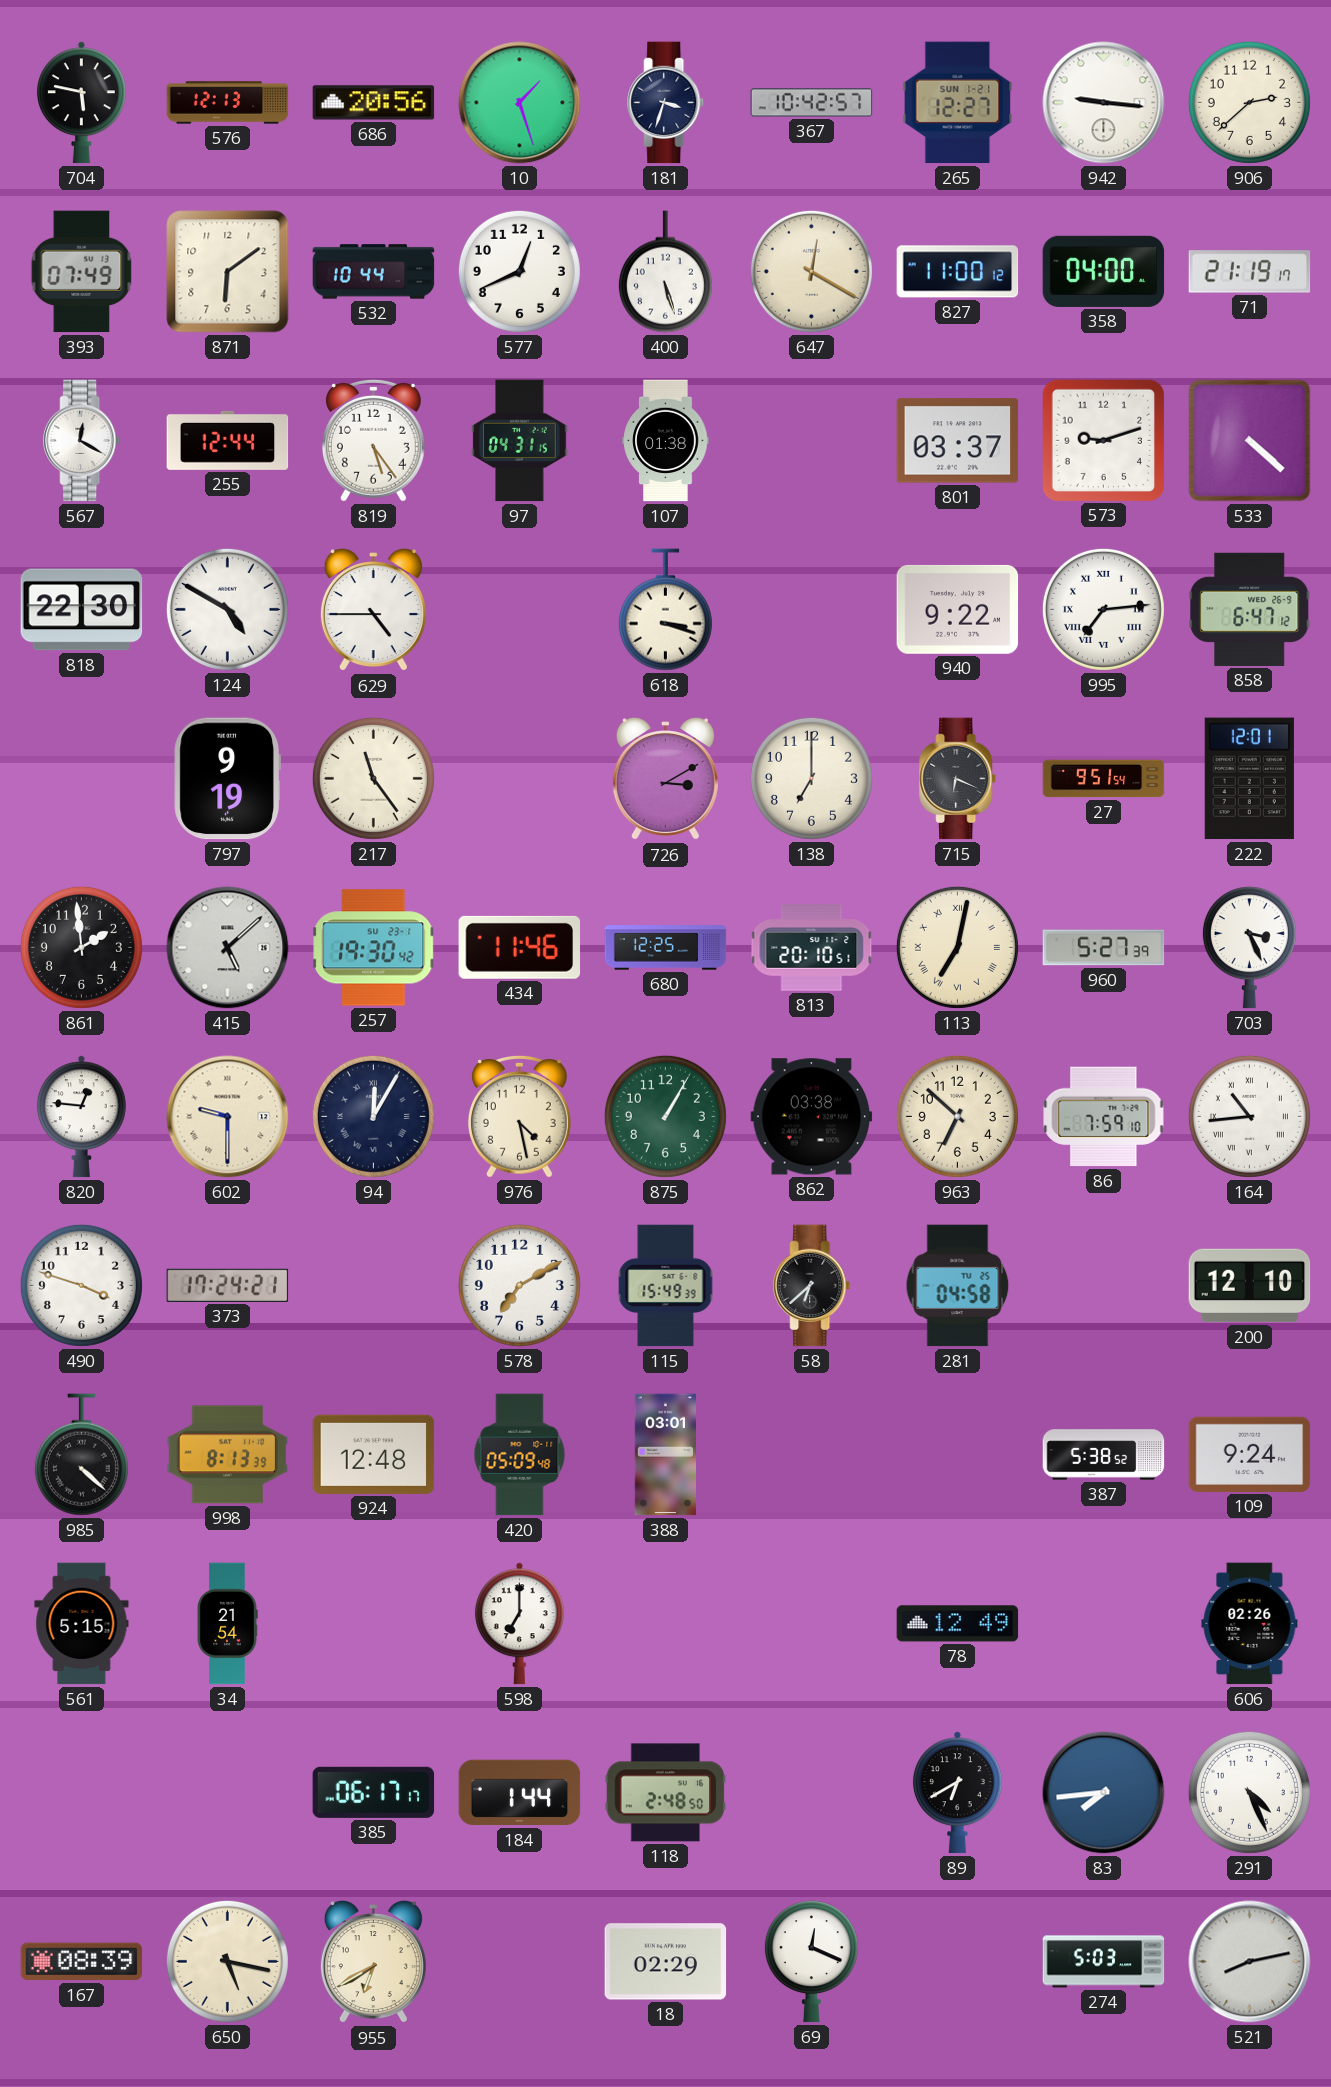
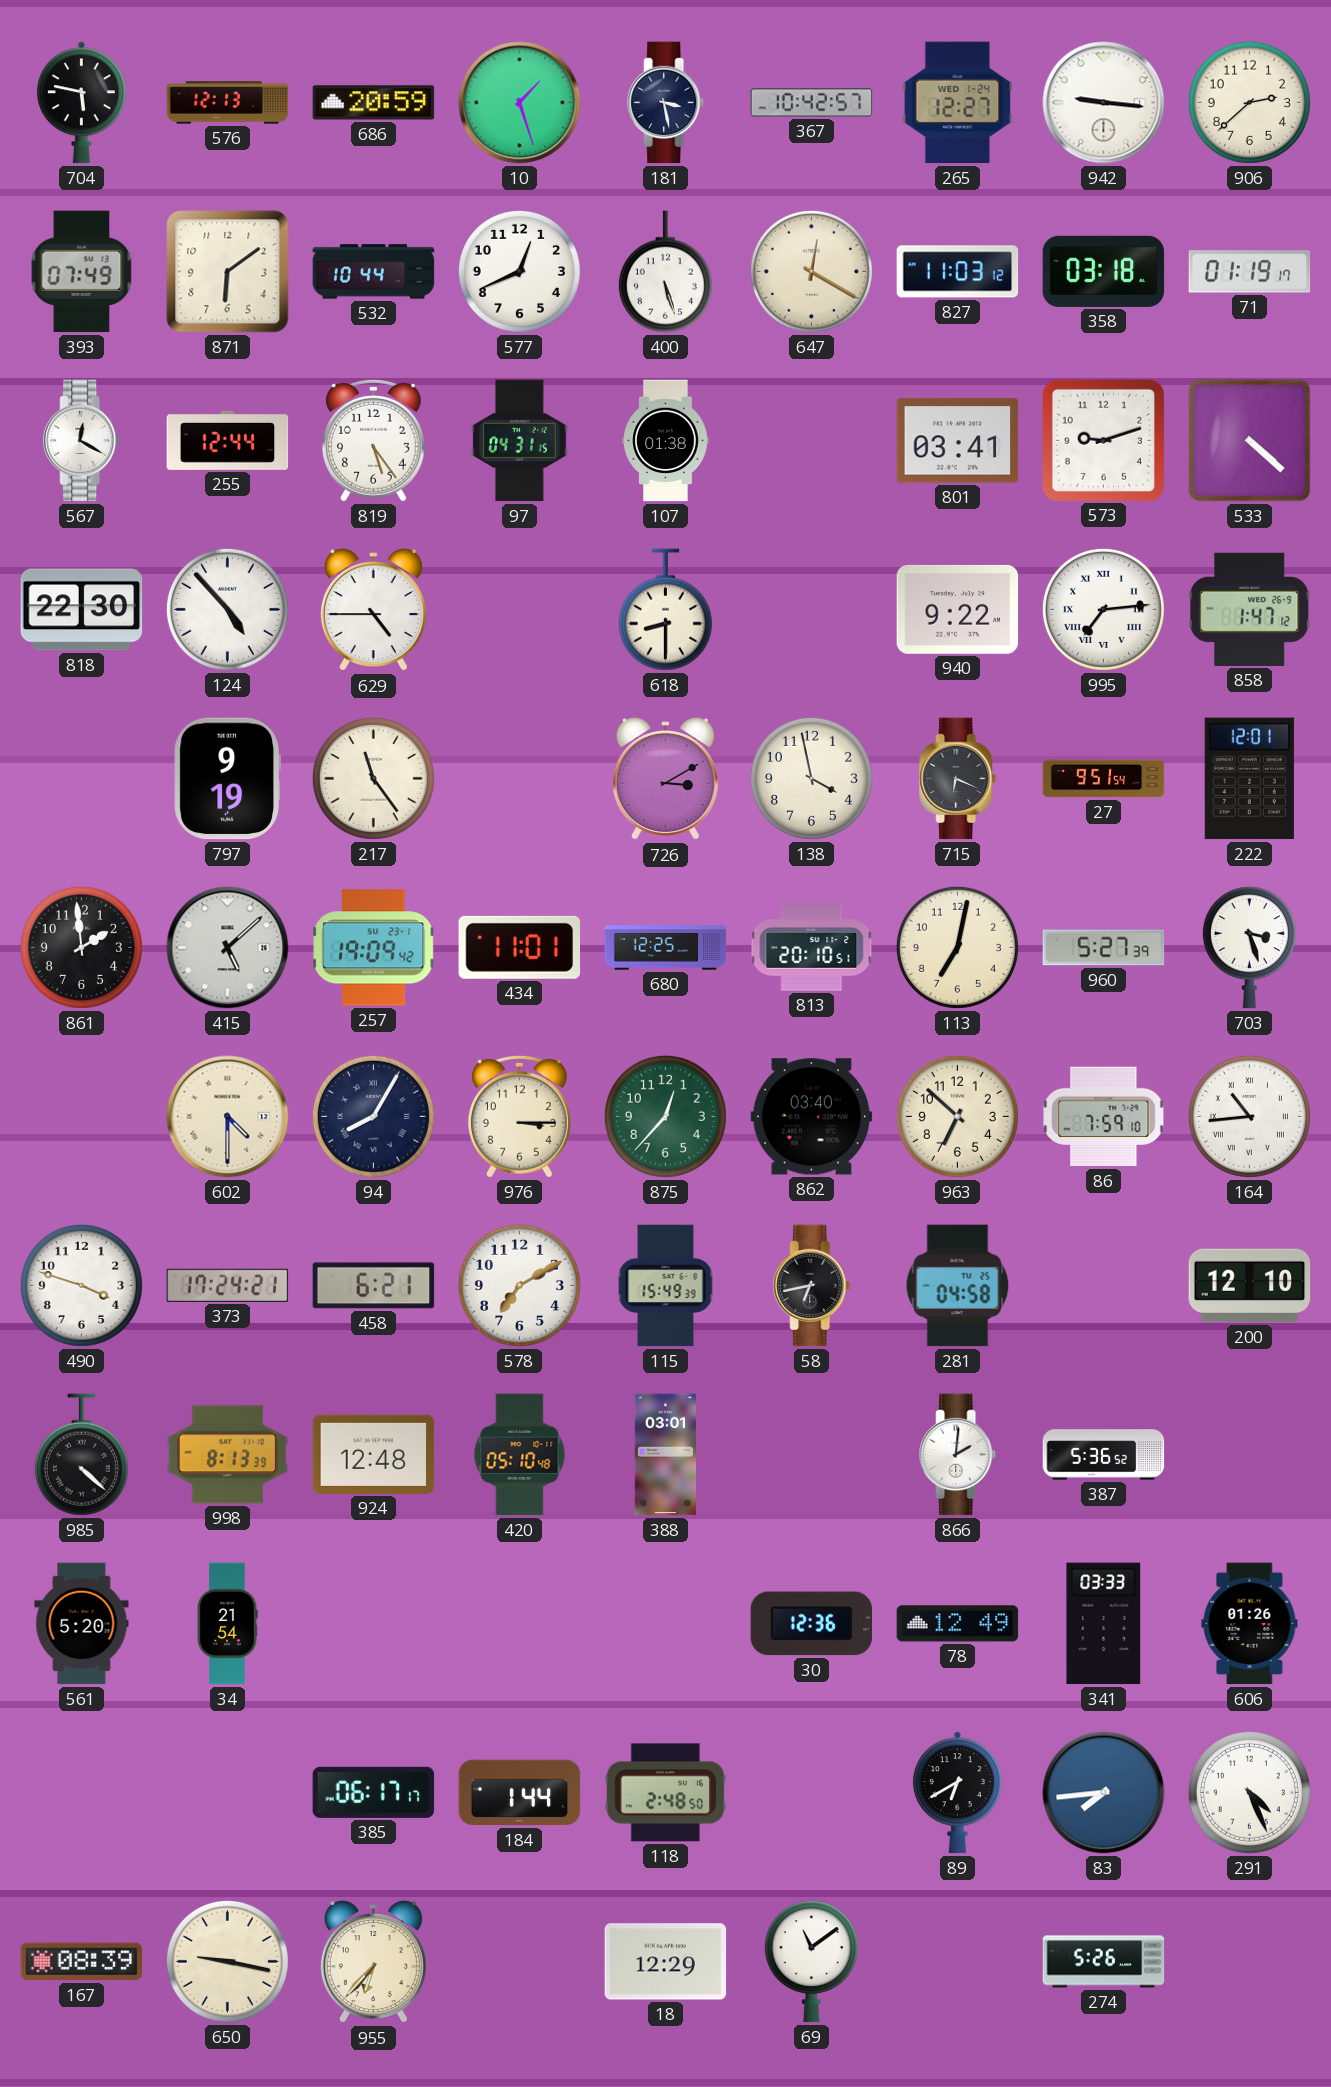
686: 20:56 -> 20:59 (374, 103)
181: 3:33 -> 3:28 (666, 103)
265 date: SUN 1-21 -> WED 1-24 (958, 103)
827: 11:00 -> 11:03 (958, 272)
358: 04:00 -> 03:18 (1104, 271)
71: 21:19 -> 01:19 (1250, 272)
801: 03:37 -> 03:41 (958, 441)
124: 4:50 -> 4:53 (227, 609)
618: 3:18 -> 8:30 (665, 610)
858: 6:47 -> 1:47 (1250, 609)
138: 7:00 -> 3:58 (811, 778)
257: 19:30 -> 19:09 (374, 948)
434: 11:46 -> 11:01 (520, 947)
113 numerals: Roman -> Arabic (957, 947)
703: 3:26 -> 3:27 (1249, 948)
820: 12:46 -> none (81, 1117)
602: 9:30 -> 4:30 (228, 1117)
94: 12:05 -> 8:05 (373, 1116)
976: 4:28 -> 3:15 (519, 1116)
875: 1:05 -> 12:37 (665, 1116)
862: 03:38 -> 03:40 (812, 1117)
458: none -> 6:21 (374, 1286)
58: 6:38 -> 6:43 (812, 1286)
420: 05:09 -> 05:10 (520, 1455)
866: none -> 2:01 (958, 1455)
387: 5:38 -> 5:36 (1104, 1455)
109: 9:24 -> none (1250, 1454)
561: 5:15 -> 5:20 (82, 1624)
598: 7:00 -> none (519, 1624)
30: none -> 12:36 (812, 1624)
341: none -> 03:33 (1104, 1624)
606: 02:26 -> 01:26 (1250, 1624)
650: 5:17 -> 9:17 (227, 1961)
955: 6:40 -> 6:37 (373, 1962)
18: 02:29 -> 12:29 (666, 1962)
69: 12:19 -> 11:09 (811, 1962)
274: 5:03 -> 5:26 (1104, 1962)
521: 8:13 -> none (1250, 1962)
